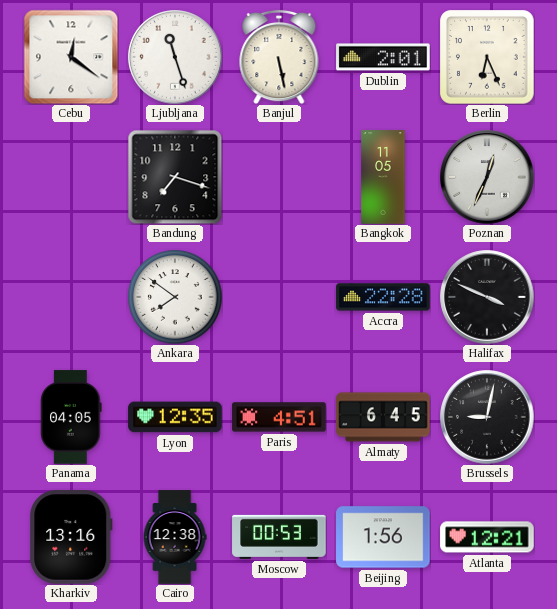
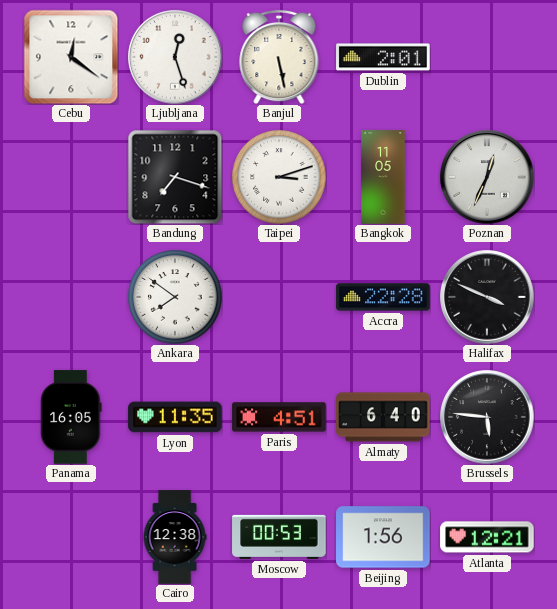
Ljubljana: 11:27 -> 12:27 (175, 57)
Berlin: 6:26 -> none (487, 57)
Taipei: none -> 3:12 (279, 177)
Panama: 04:05 -> 16:05 (71, 417)
Lyon: 12:35 -> 11:35 (175, 417)
Almaty: 6:45 -> 6:40 (383, 417)
Brussels: 9:02 -> 5:46 (487, 417)
Kharkiv: 13:16 -> none (71, 537)
